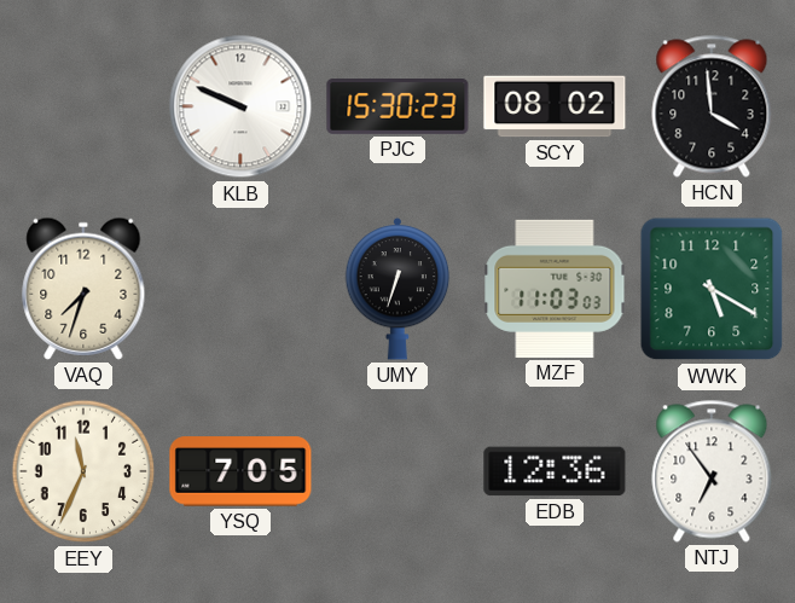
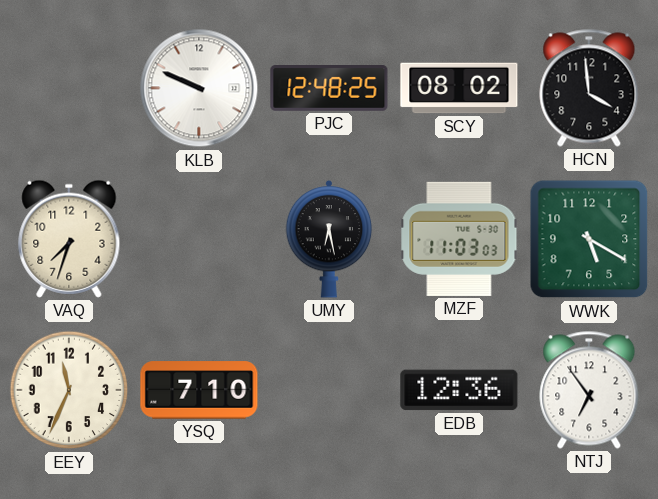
PJC: 15:30 -> 12:48 (329, 89)
UMY: 6:33 -> 6:28 (329, 239)
YSQ: 7:05 -> 7:10 (199, 390)
